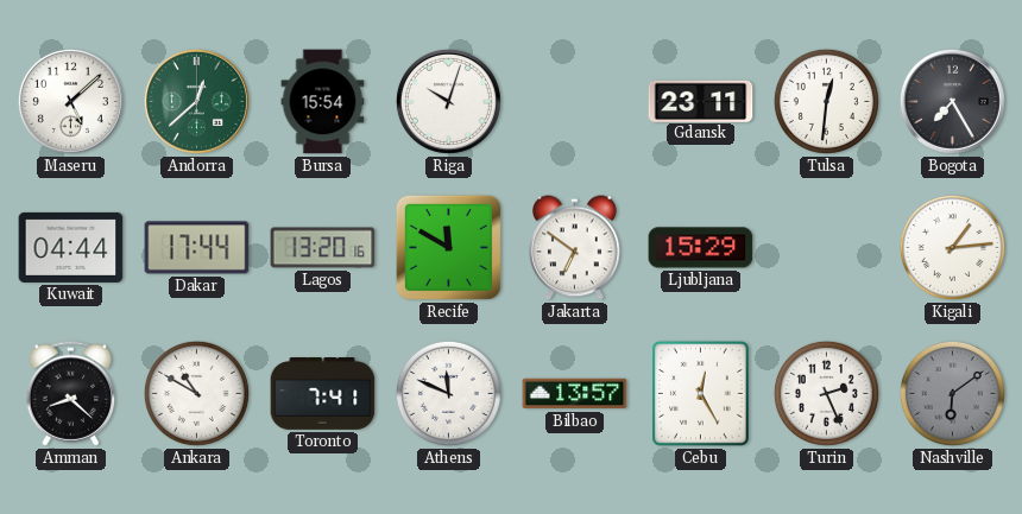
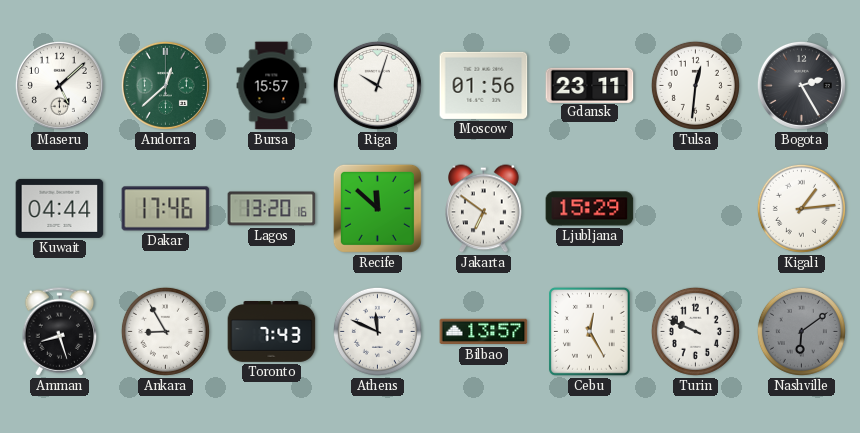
Bursa: 15:54 -> 15:57 (272, 86)
Moscow: none -> 01:56 (484, 85)
Bogota: 7:25 -> 2:25 (801, 85)
Dakar: 17:44 -> 17:46 (166, 209)
Recife: 11:50 -> 11:52 (377, 208)
Amman: 8:22 -> 8:27 (60, 332)
Ankara: 10:50 -> 8:55 (165, 331)
Toronto: 7:41 -> 7:43 (272, 332)
Turin: 2:26 -> 9:49 (695, 331)
